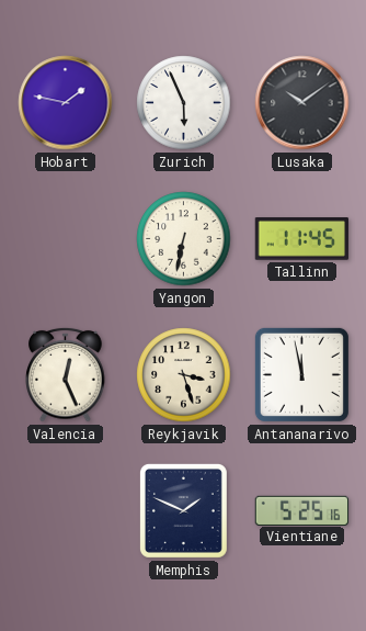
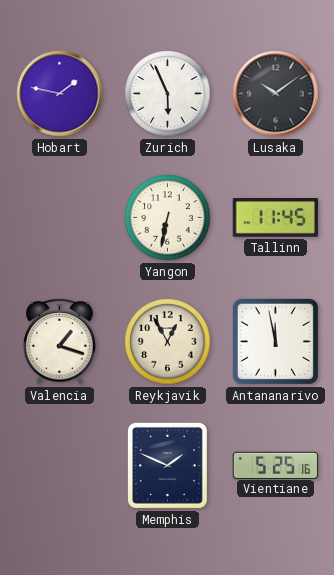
Valencia: 12:26 -> 1:18 (60, 341)
Reykjavik: 3:27 -> 12:55 (168, 342)
